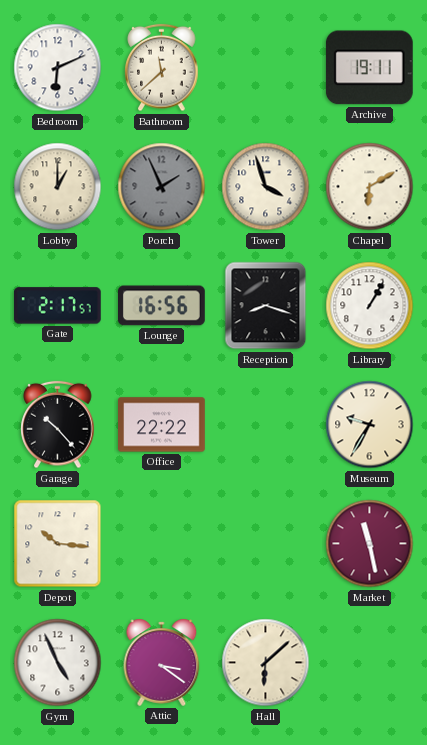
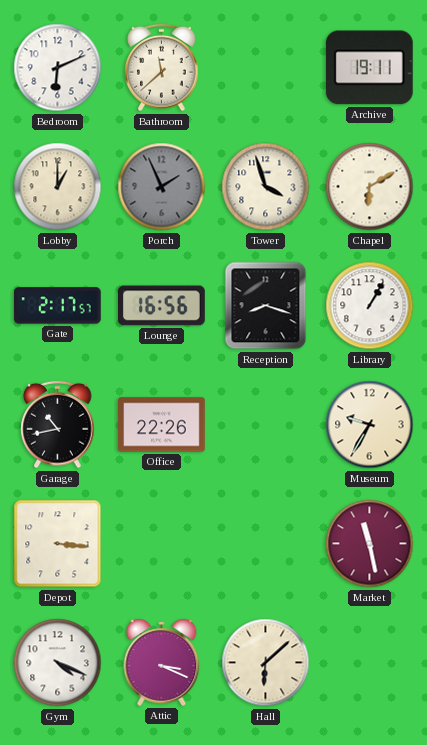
Garage: 10:23 -> 10:43 (58, 425)
Office: 22:22 -> 22:26 (162, 425)
Depot: 10:16 -> 3:16 (58, 544)
Gym: 4:56 -> 4:19 (58, 663)
Attic: 3:21 -> 3:19 (162, 662)
